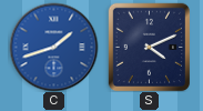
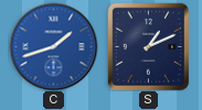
S: 4:11 -> 1:11 (148, 46)
